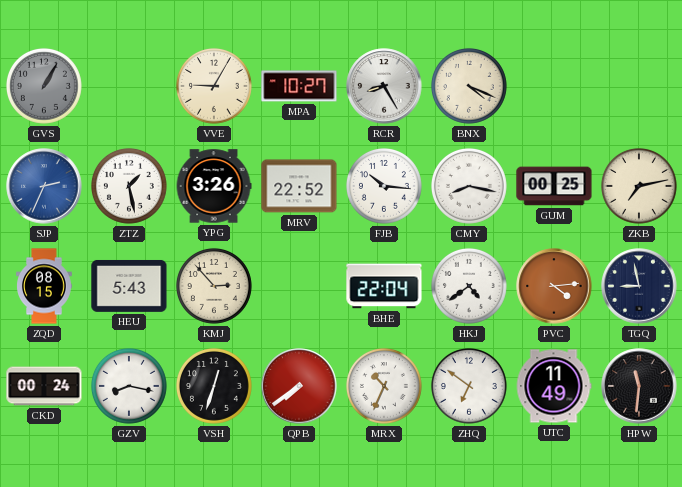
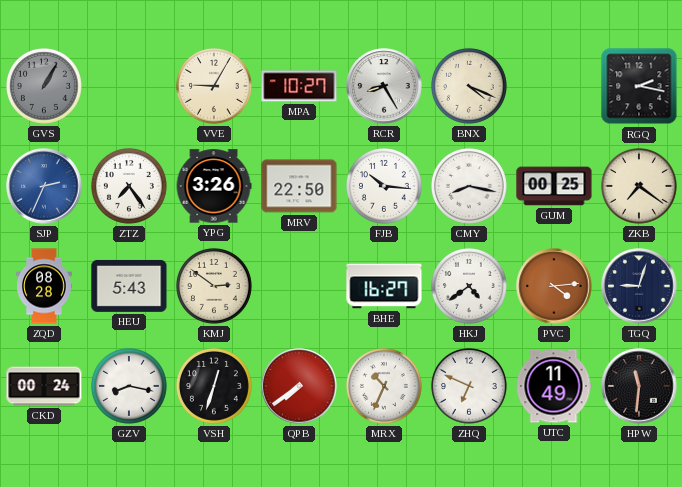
RGQ: none -> 2:17 (639, 86)
ZTZ: 1:28 -> 7:24 (129, 186)
MRV: 22:52 -> 22:50 (299, 186)
ZKB: 7:13 -> 7:21 (639, 186)
ZQD: 08:15 -> 08:28 (44, 286)
KMJ: 2:53 -> 2:51 (214, 286)
BHE: 22:04 -> 16:27 (384, 286)
TGQ: 8:58 -> 9:03 (639, 286)
ZHQ: 6:51 -> 6:49 (469, 386)
